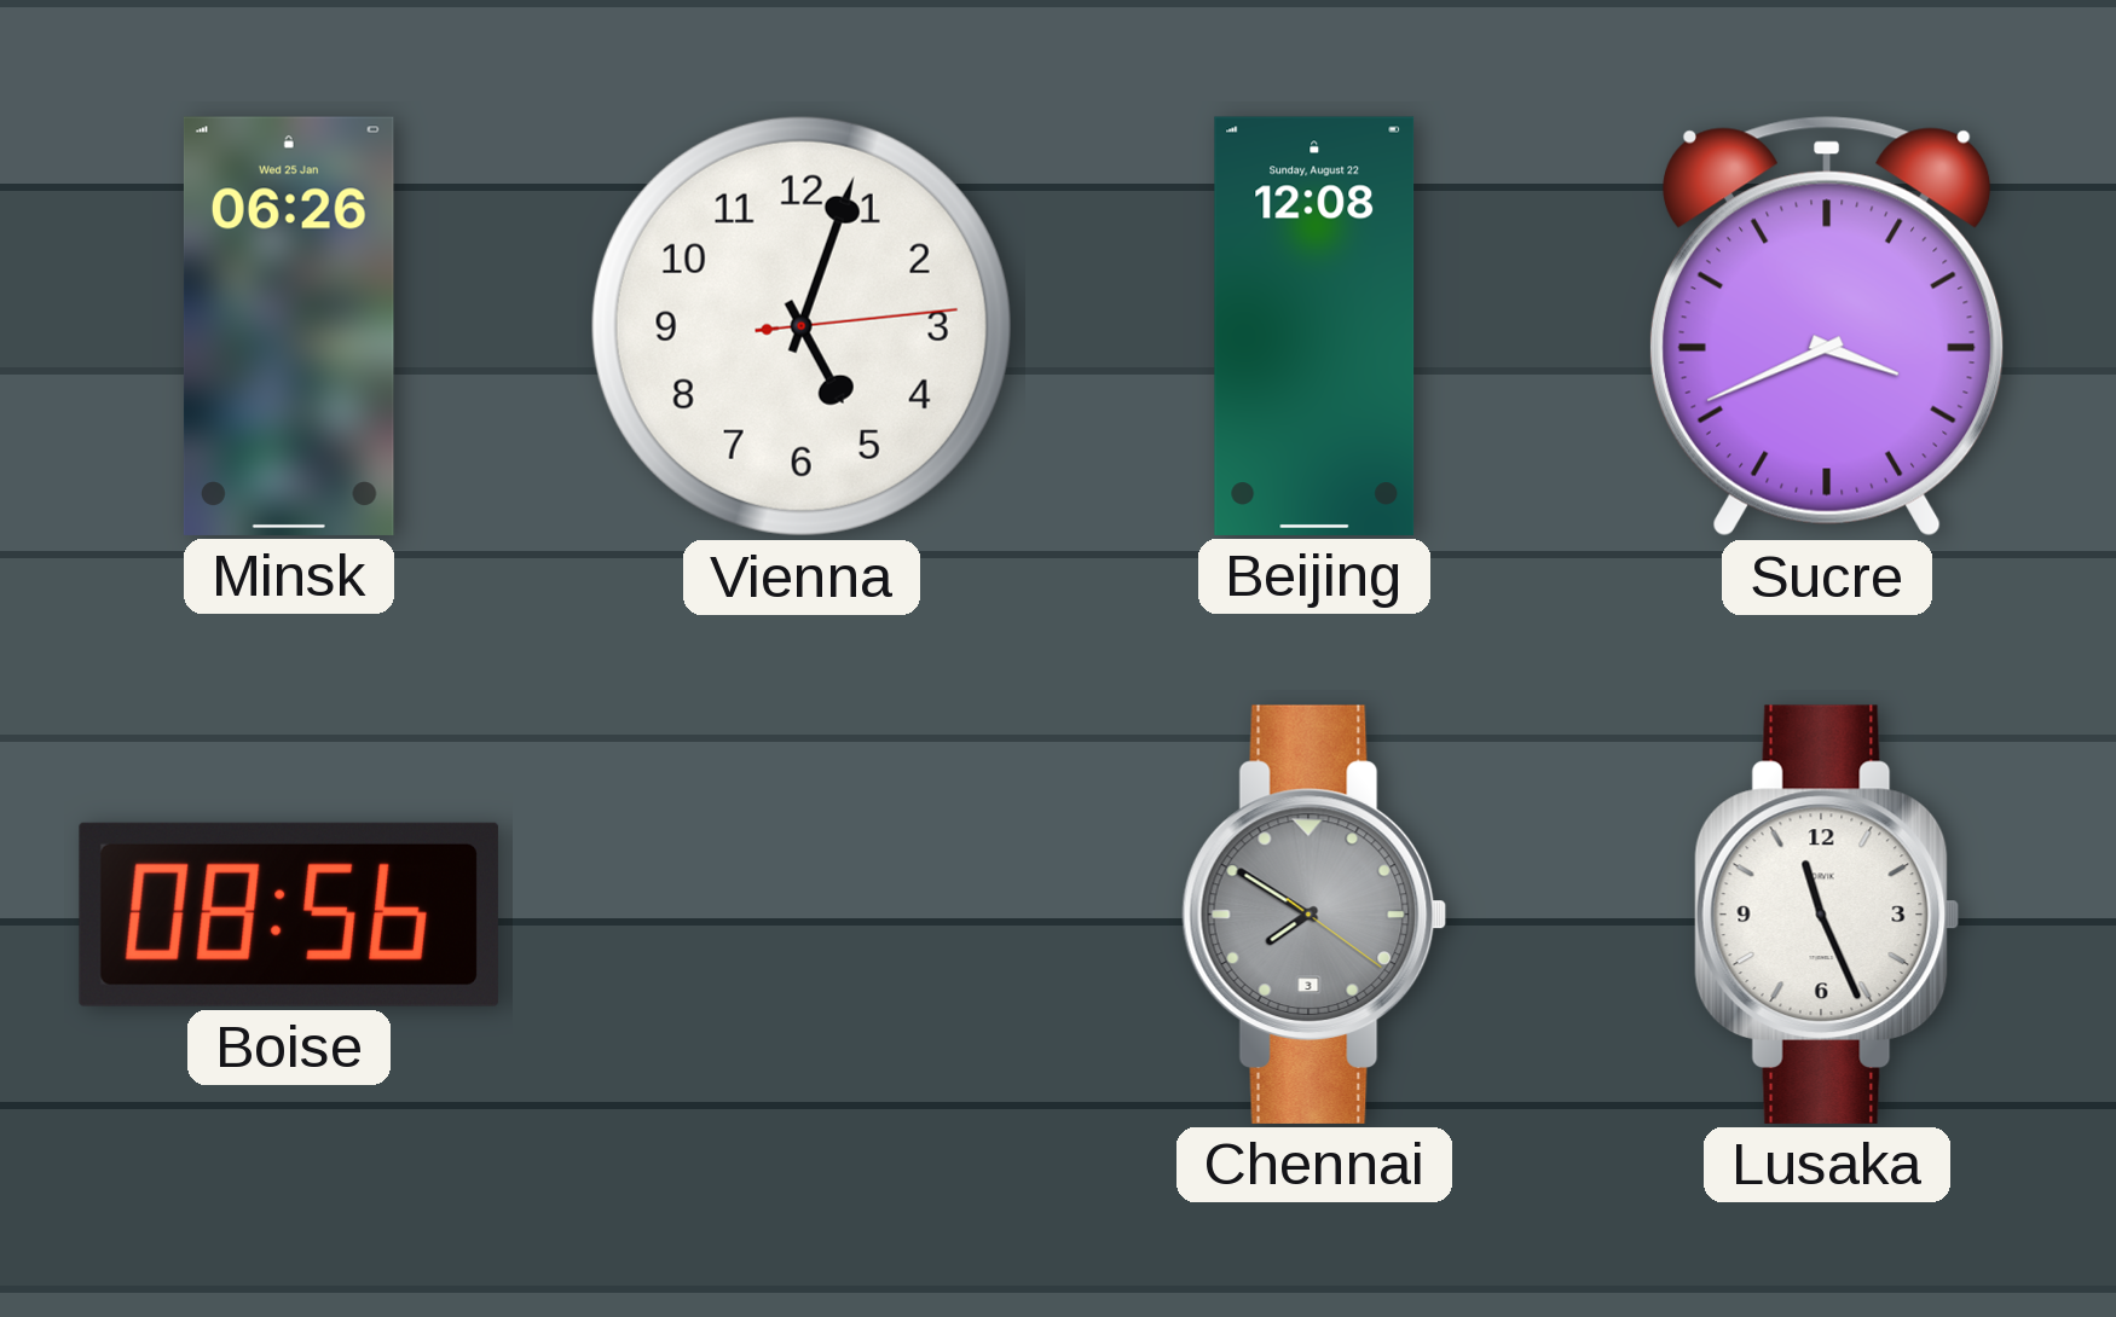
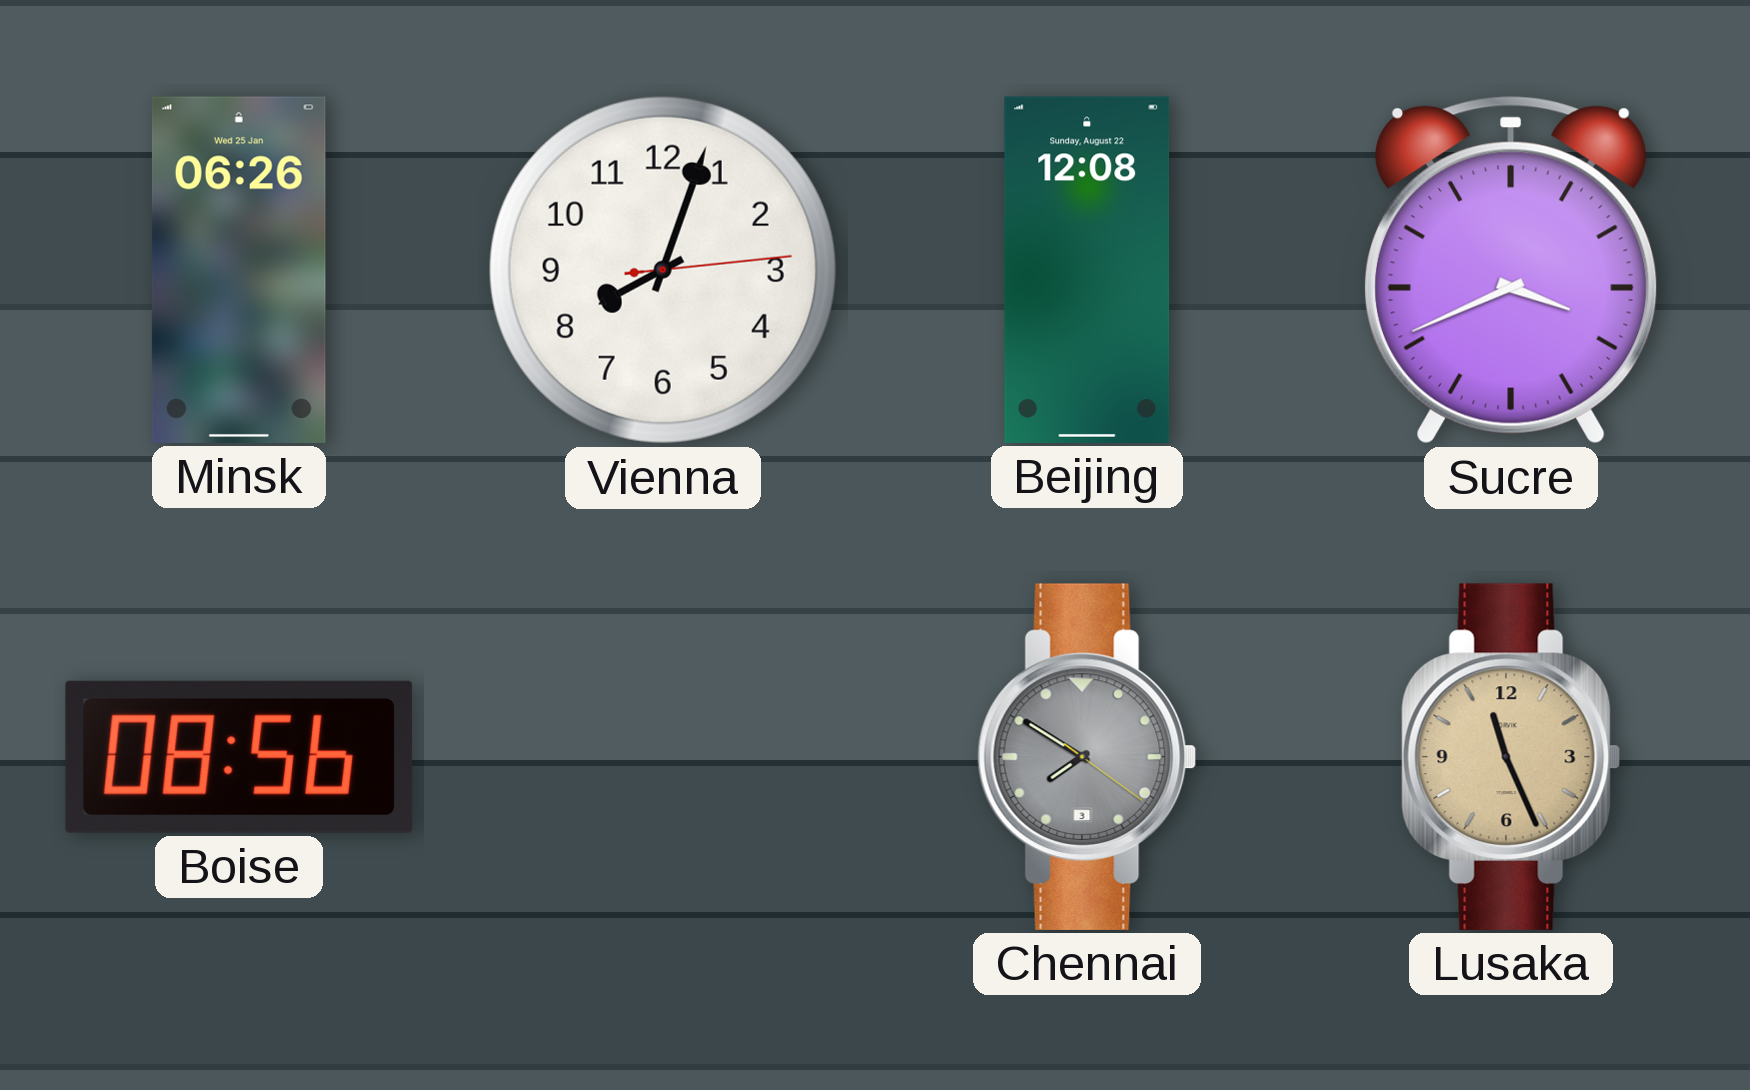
Vienna: 5:03 -> 8:03 (663, 270)
Lusaka dial: white -> champagne (1511, 757)
